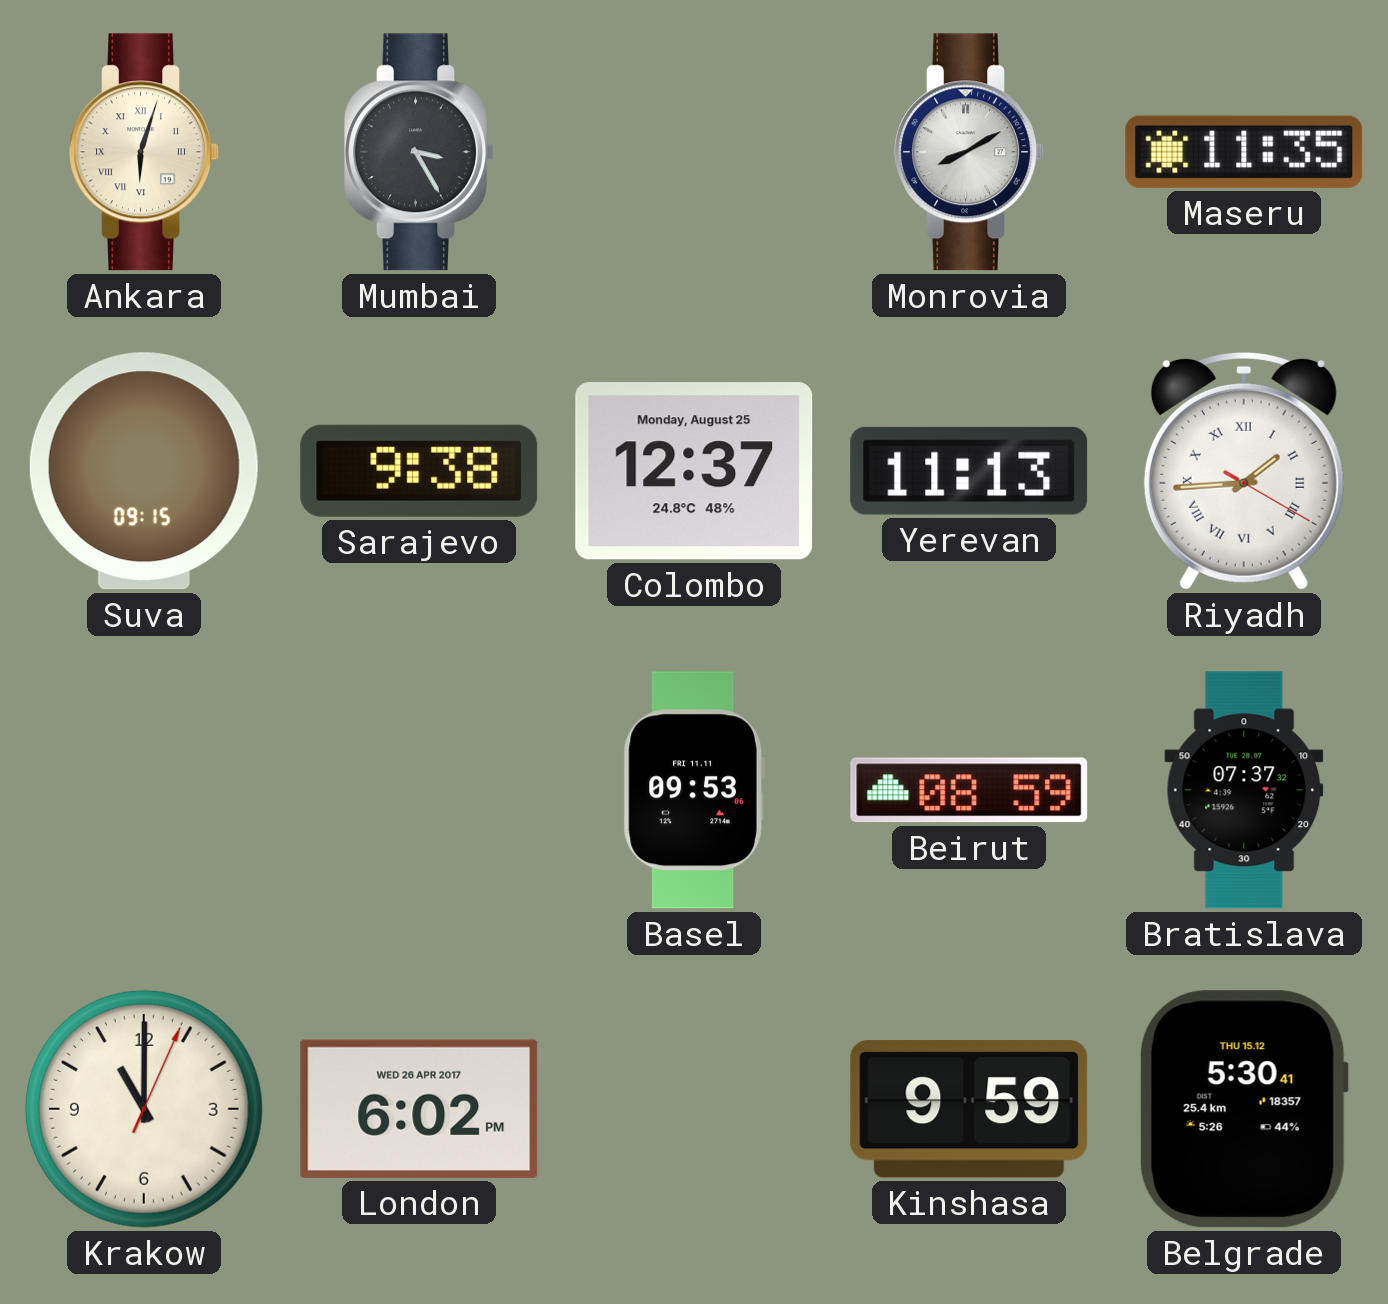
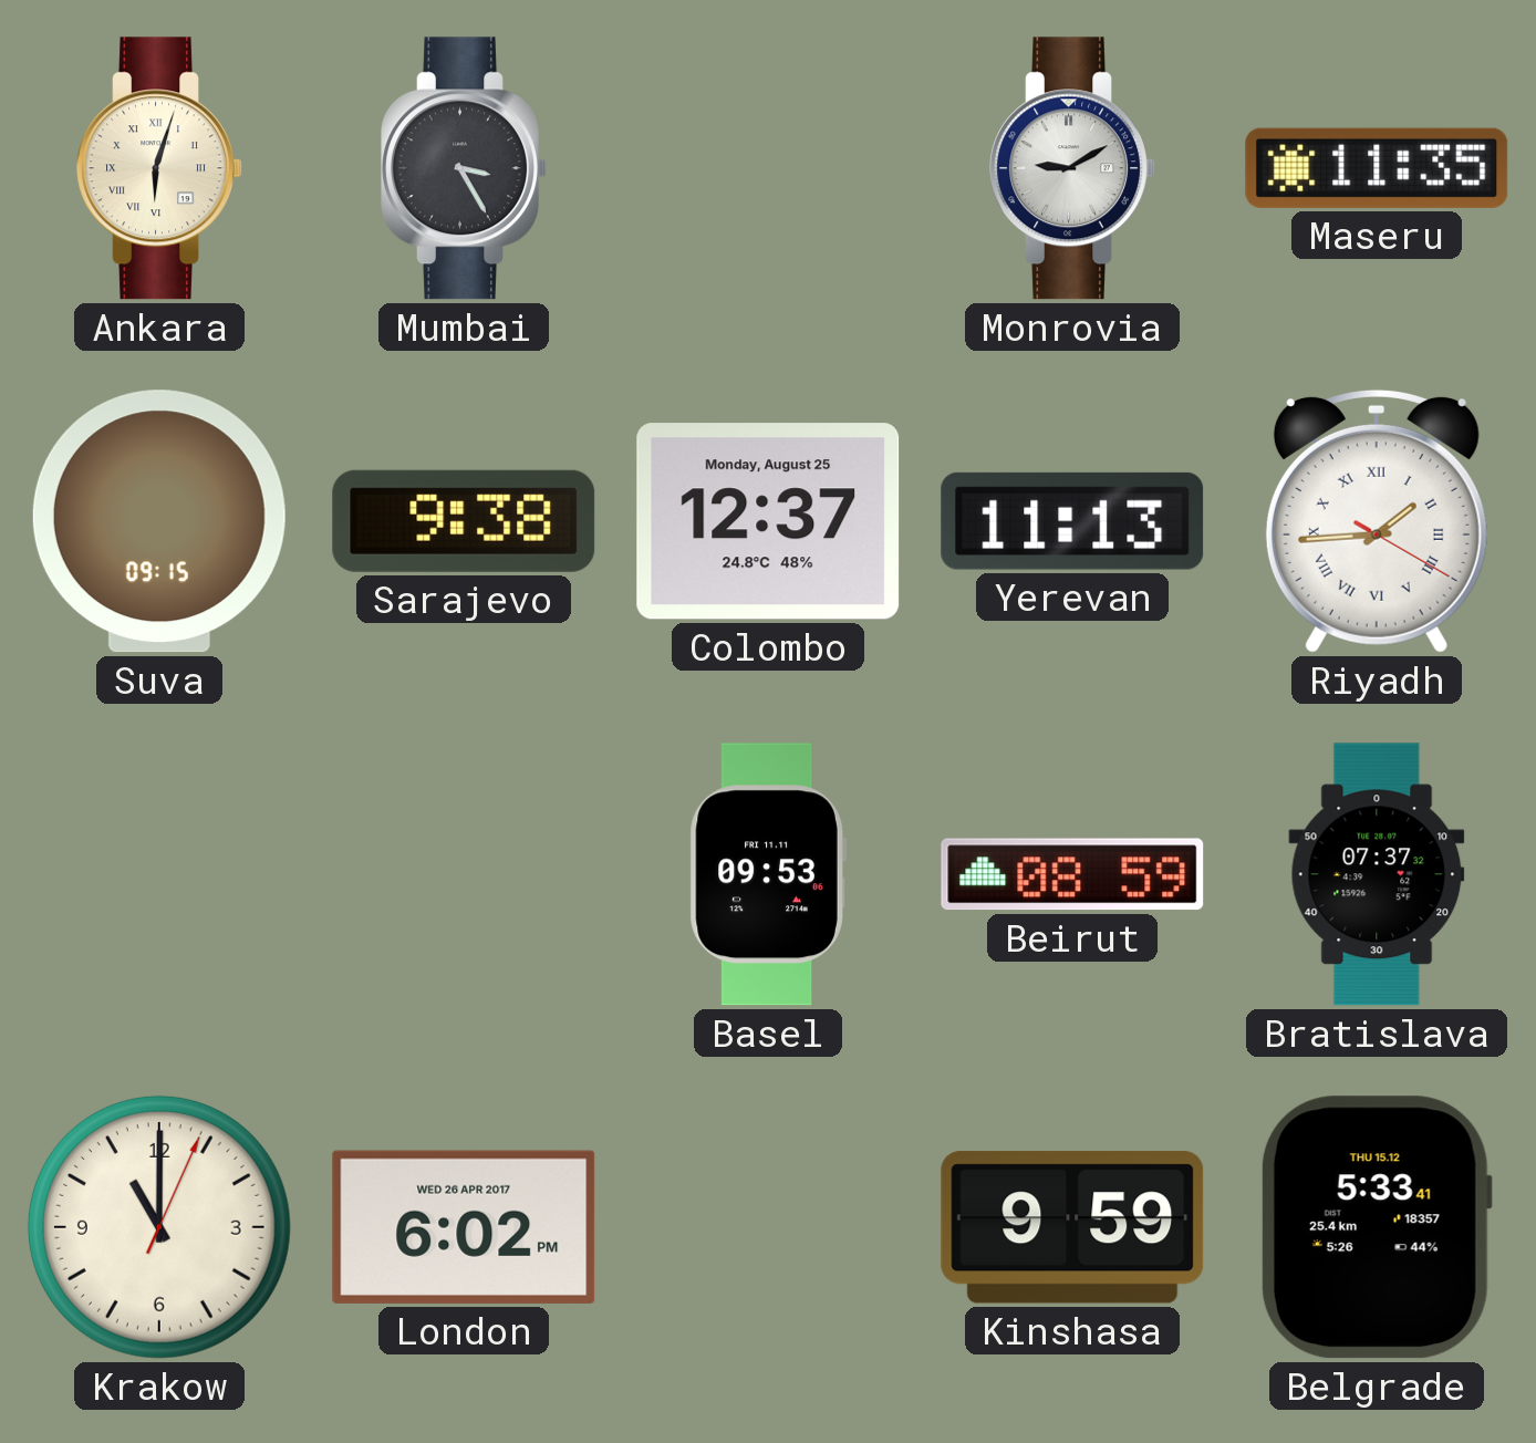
Monrovia: 8:10 -> 9:10 (1072, 168)
Belgrade: 5:30 -> 5:33 (1377, 1227)
